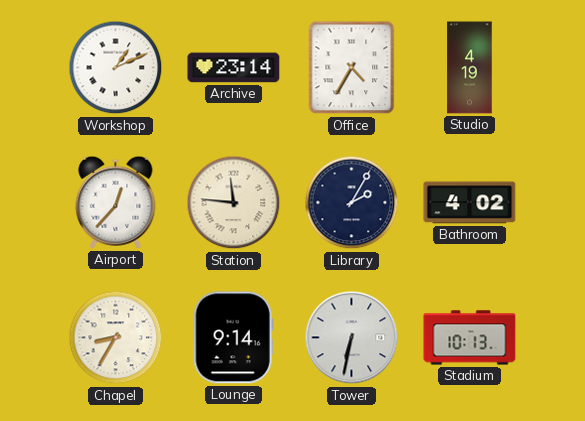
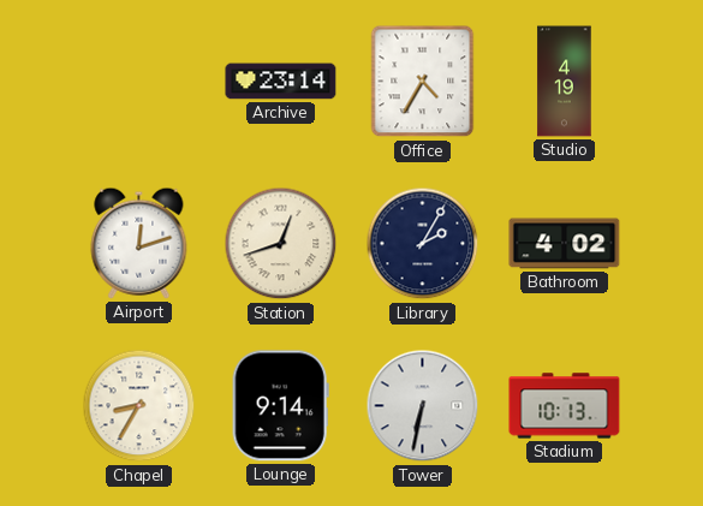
Workshop: 1:11 -> none (116, 68)
Airport: 12:37 -> 12:12 (139, 243)
Station: 11:46 -> 12:42 (281, 244)
